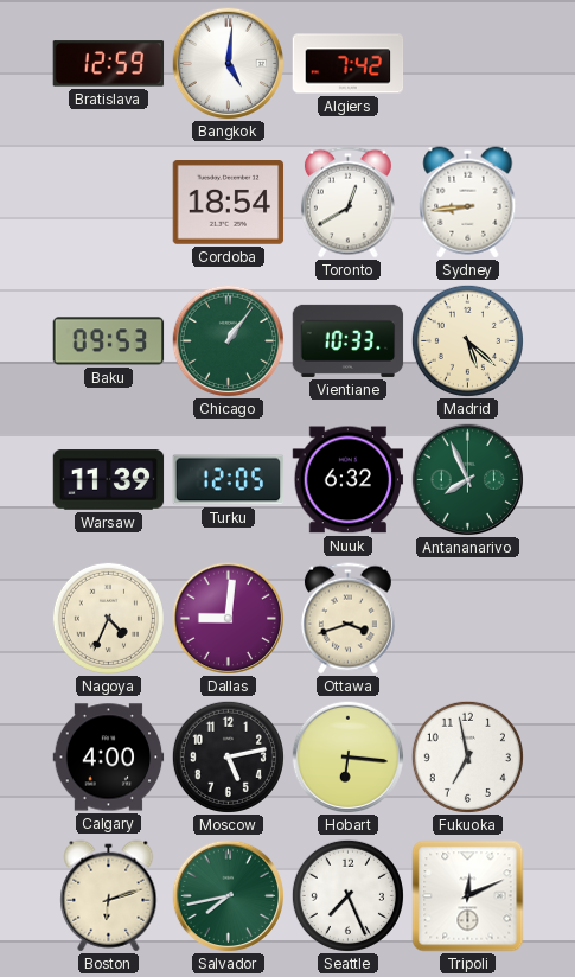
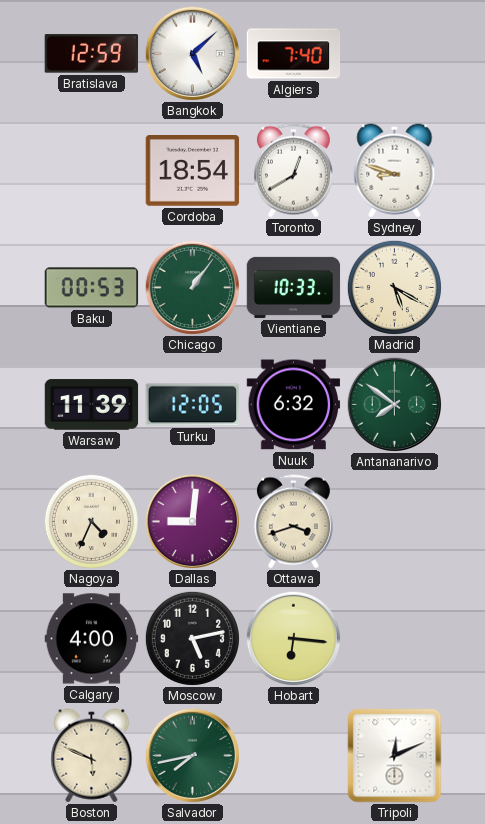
Bangkok: 5:01 -> 5:08 (192, 53)
Algiers: 7:42 -> 7:40 (294, 54)
Sydney: 8:44 -> 8:48 (395, 171)
Baku: 09:53 -> 00:53 (92, 288)
Madrid: 5:22 -> 5:20 (394, 287)
Antananarivo: 7:56 -> 7:51 (394, 404)
Fukuoka: 6:58 -> none (467, 756)
Boston: 6:12 -> 5:49 (92, 756)
Seattle: 7:26 -> none (347, 895)
